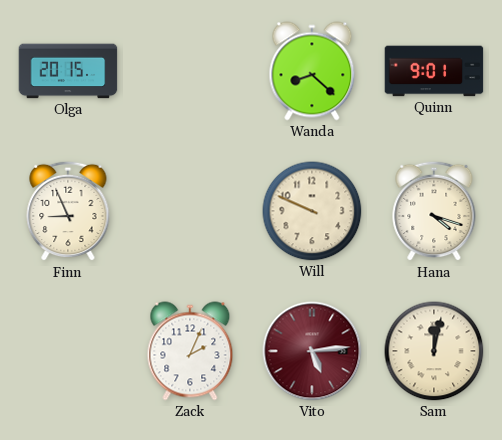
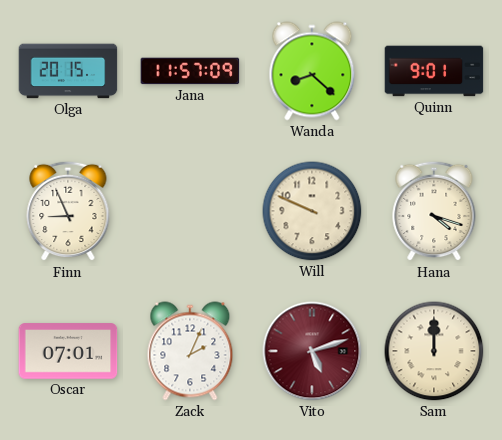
Jana: none -> 11:57 (190, 71)
Oscar: none -> 07:01 (68, 351)
Vito: 5:14 -> 5:12 (312, 351)
Sam: 12:02 -> 12:00 (434, 351)
